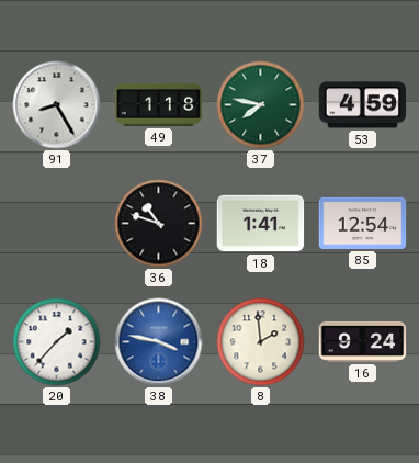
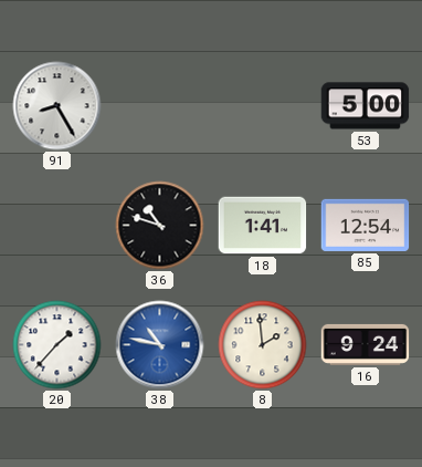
49: 1:18 -> none (159, 104)
37: 7:47 -> none (261, 105)
53: 4:59 -> 5:00 (366, 106)
38: 3:47 -> 10:47 (160, 345)
